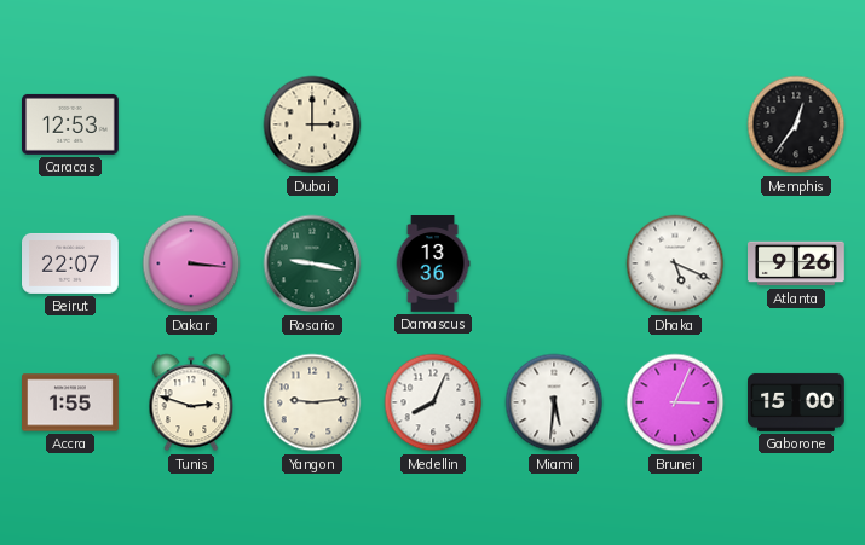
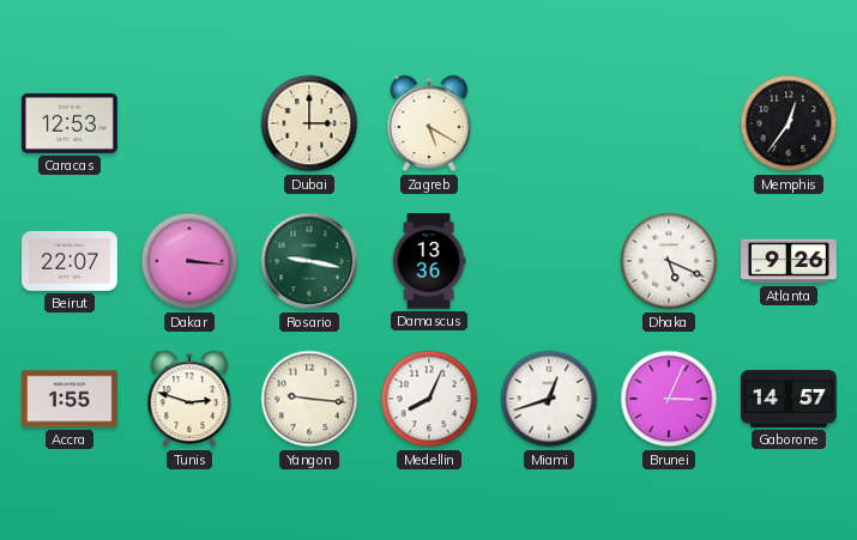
Zagreb: none -> 5:20 (429, 123)
Yangon: 9:14 -> 9:16 (309, 399)
Miami: 5:31 -> 12:42 (549, 399)
Gaborone: 15:00 -> 14:57 (790, 399)
